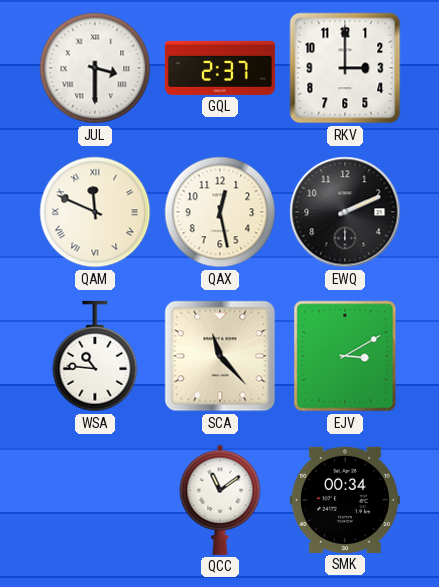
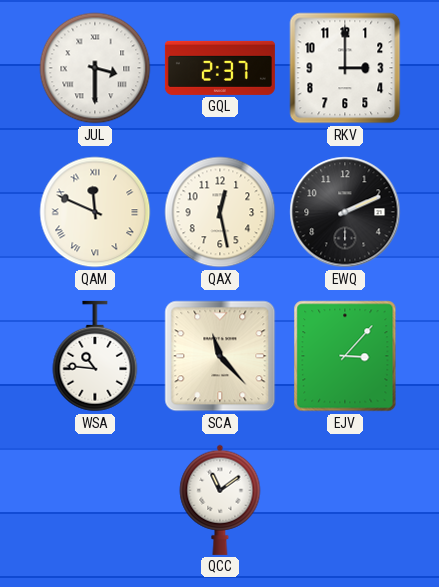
EJV: 3:10 -> 3:07 (345, 356)
SMK: 00:34 -> none (345, 500)
